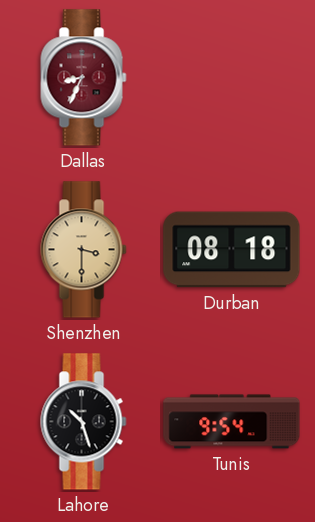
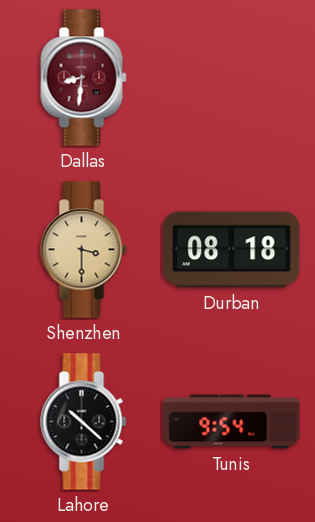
Dallas: 8:34 -> 8:31 (84, 78)
Lahore: 10:27 -> 10:22 (84, 422)
